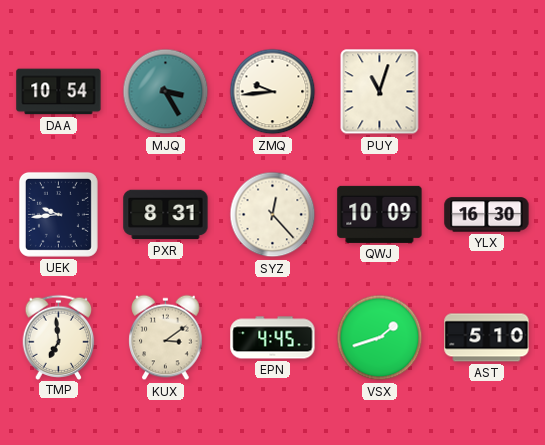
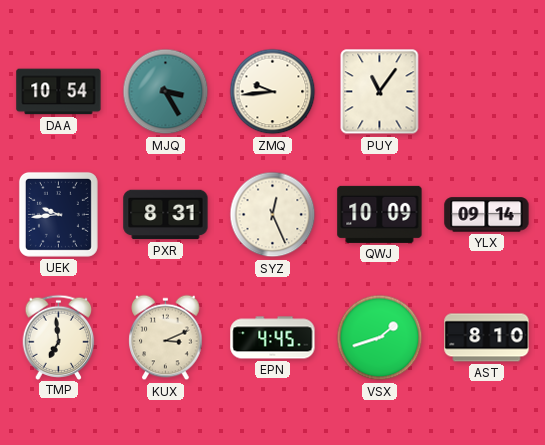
PUY: 11:03 -> 11:06 (380, 92)
SYZ: 12:23 -> 12:26 (273, 215)
YLX: 16:30 -> 09:14 (487, 215)
KUX: 3:09 -> 3:11 (166, 338)
AST: 5:10 -> 8:10 (487, 338)
